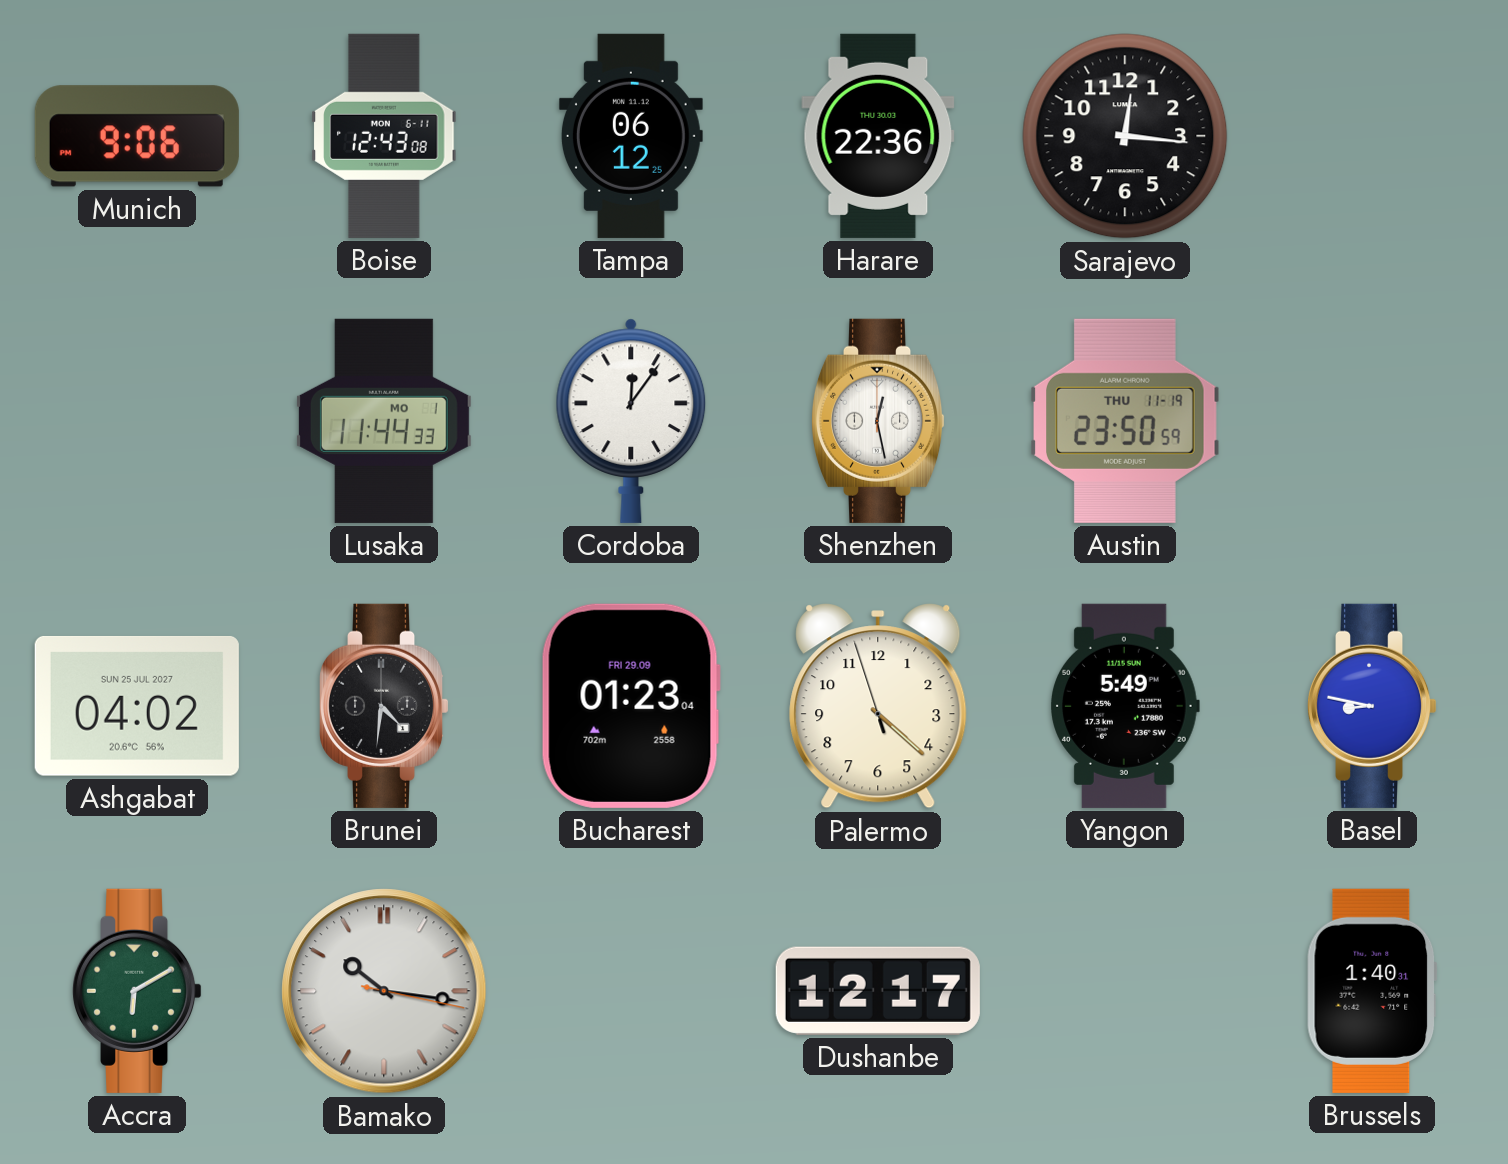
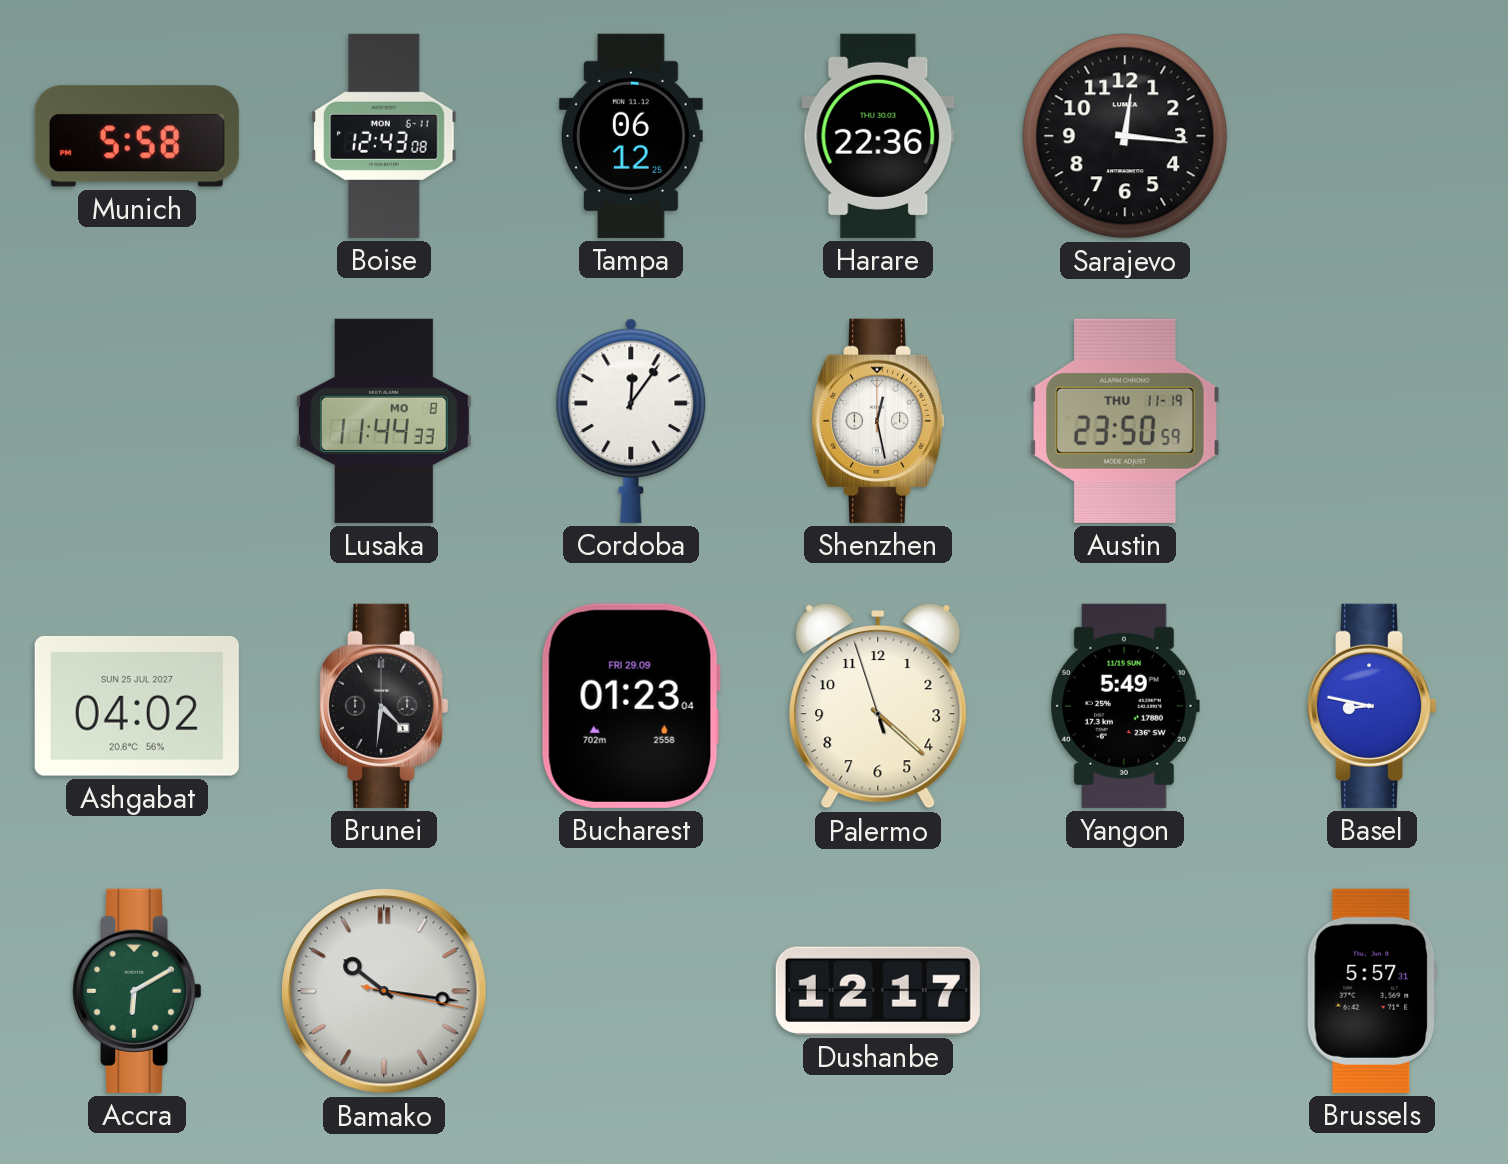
Munich: 9:06 -> 5:58 (137, 136)
Lusaka date: MO 1 -> MO 8 (384, 421)
Brussels: 1:40 -> 5:57 (1372, 991)
